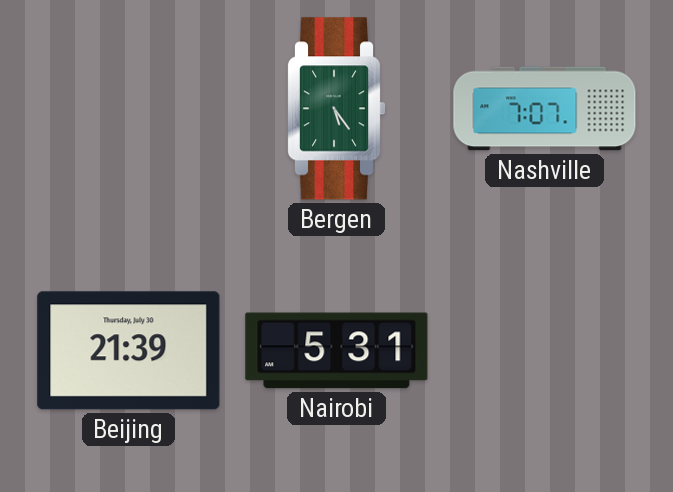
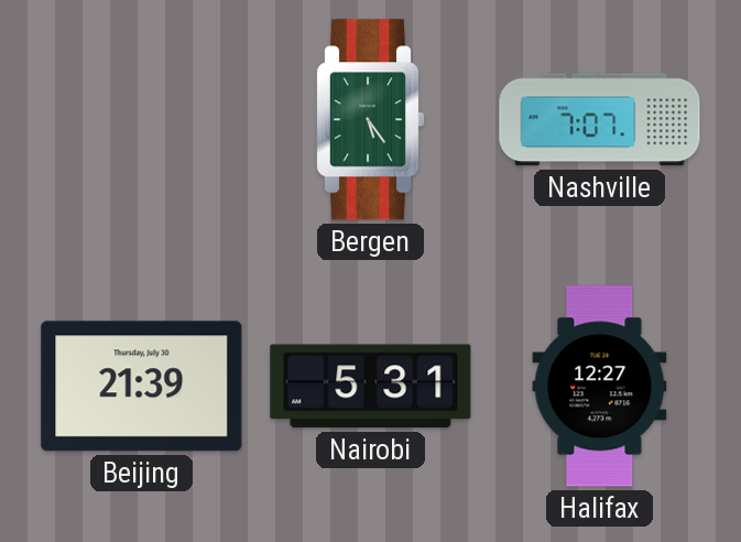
Halifax: none -> 12:27 (600, 387)
